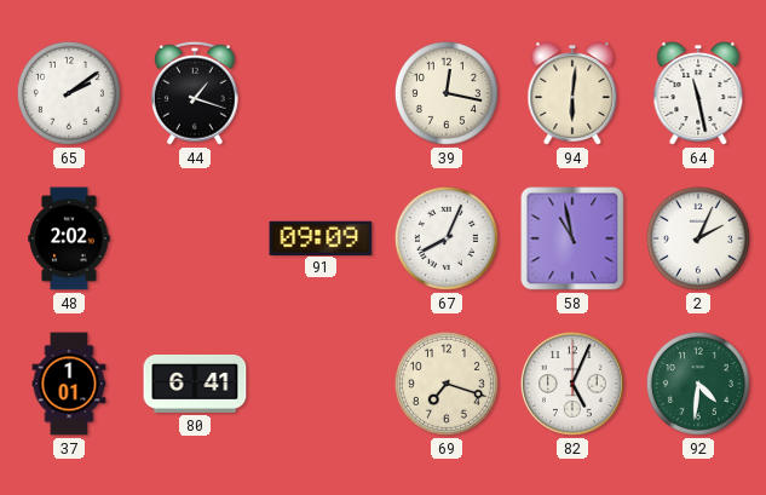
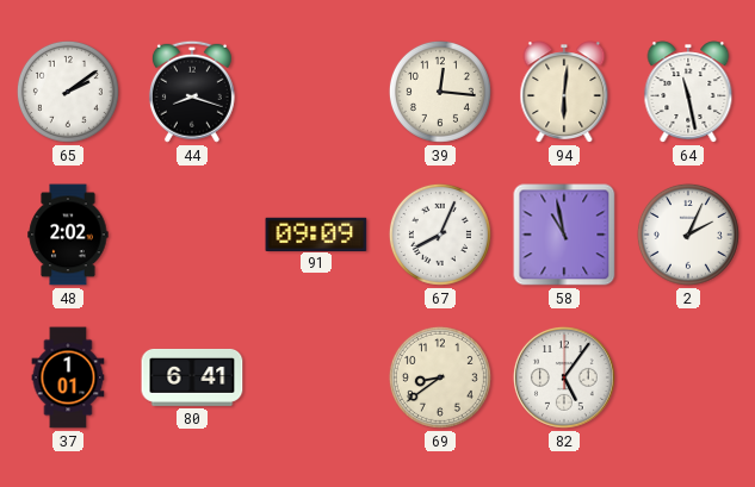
44: 1:18 -> 8:18 (192, 92)
39: 12:17 -> 12:16 (440, 92)
69: 7:18 -> 8:39 (440, 377)
82: 5:04 -> 5:06 (564, 377)
92: 4:31 -> none (698, 384)
